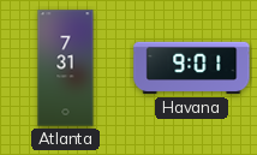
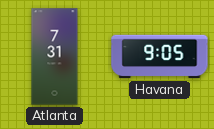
Havana: 9:01 -> 9:05 (160, 57)
